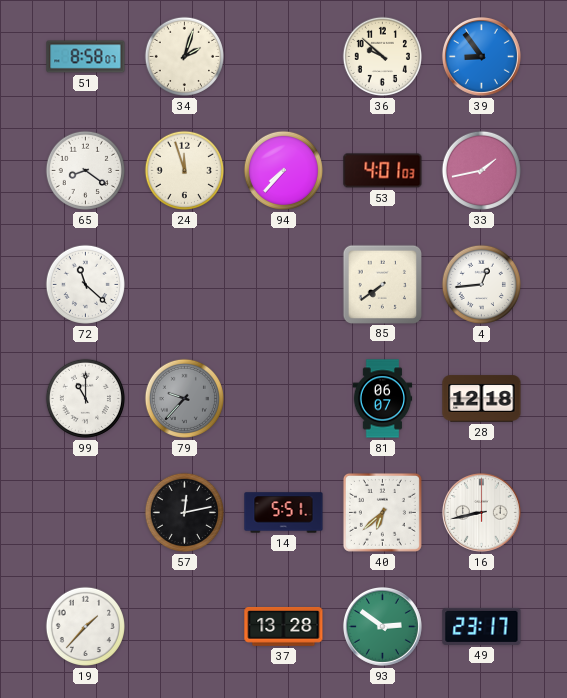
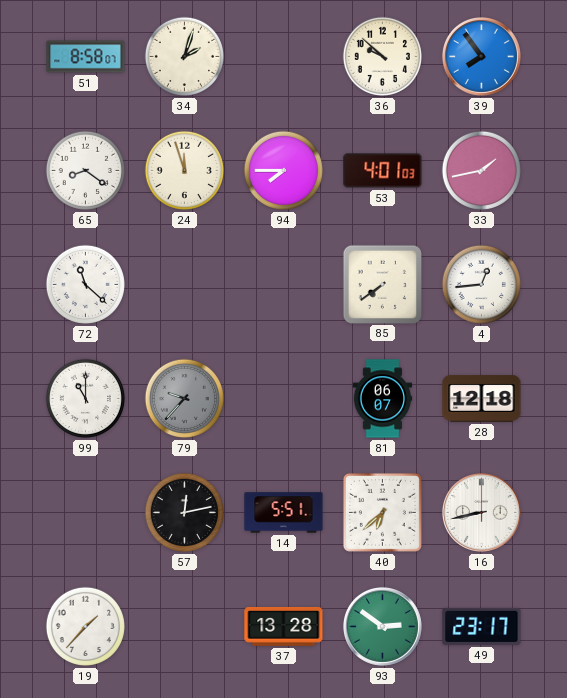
39: 8:54 -> 7:54 (481, 56)
94: 7:37 -> 7:45 (283, 170)
